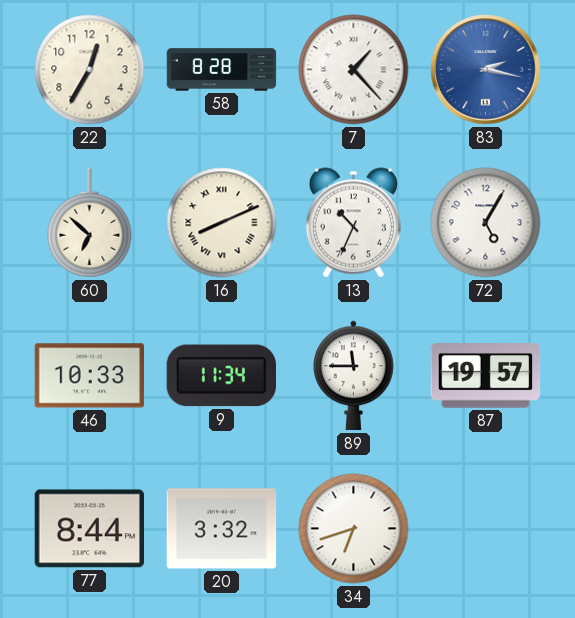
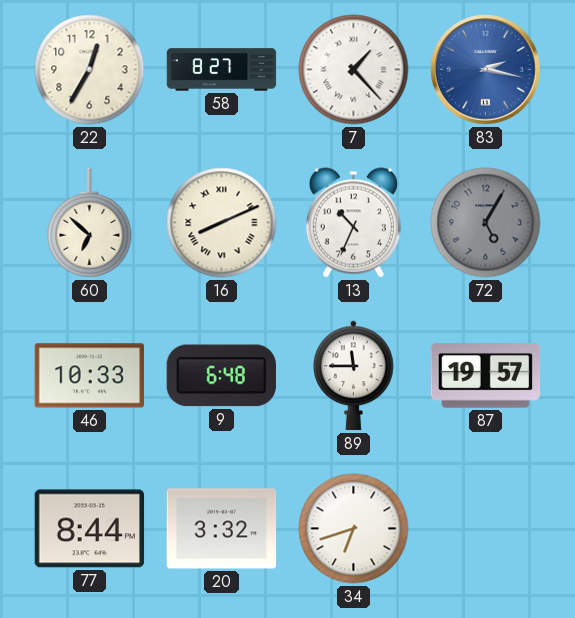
58: 8:28 -> 8:27 (222, 70)
72 dial: white -> grey (486, 223)
9: 11:34 -> 6:48 (221, 376)
